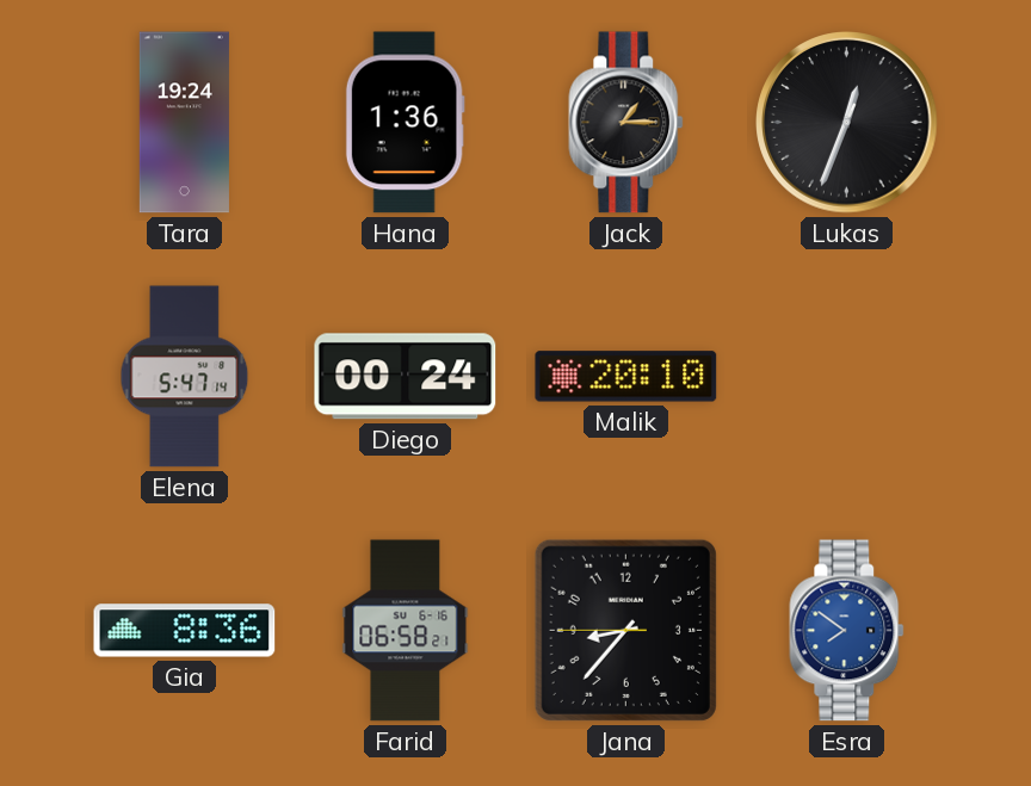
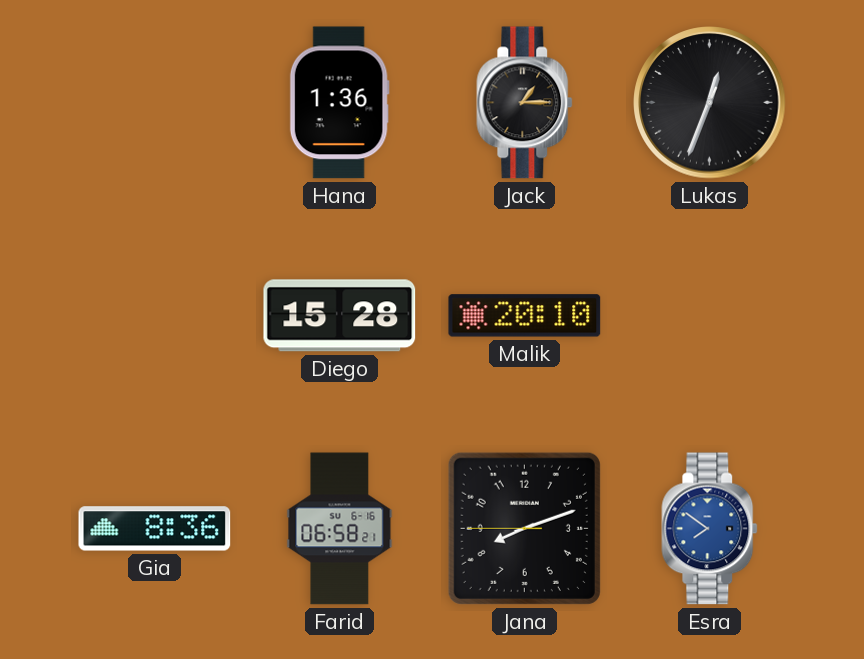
Tara: 19:24 -> none (184, 123)
Elena: 5:47 -> none (185, 377)
Diego: 00:24 -> 15:28 (340, 316)
Jana: 8:36 -> 8:11 (524, 528)
